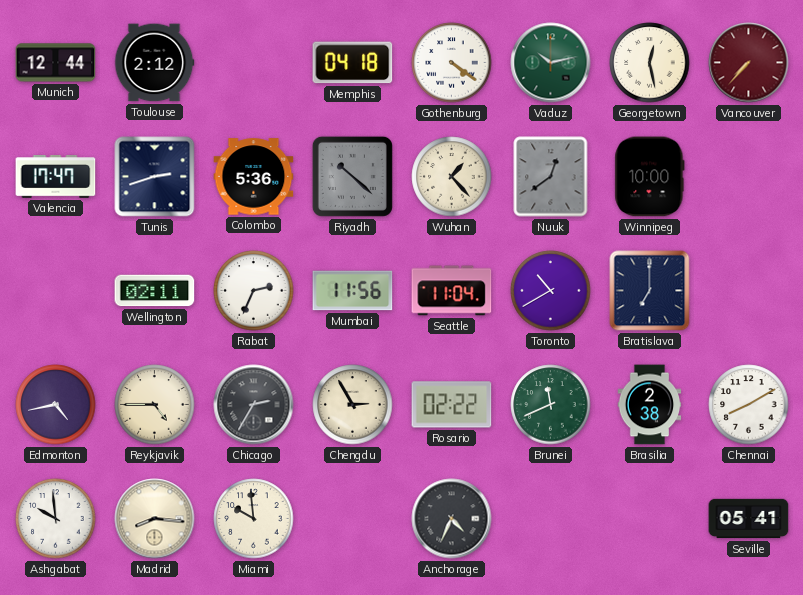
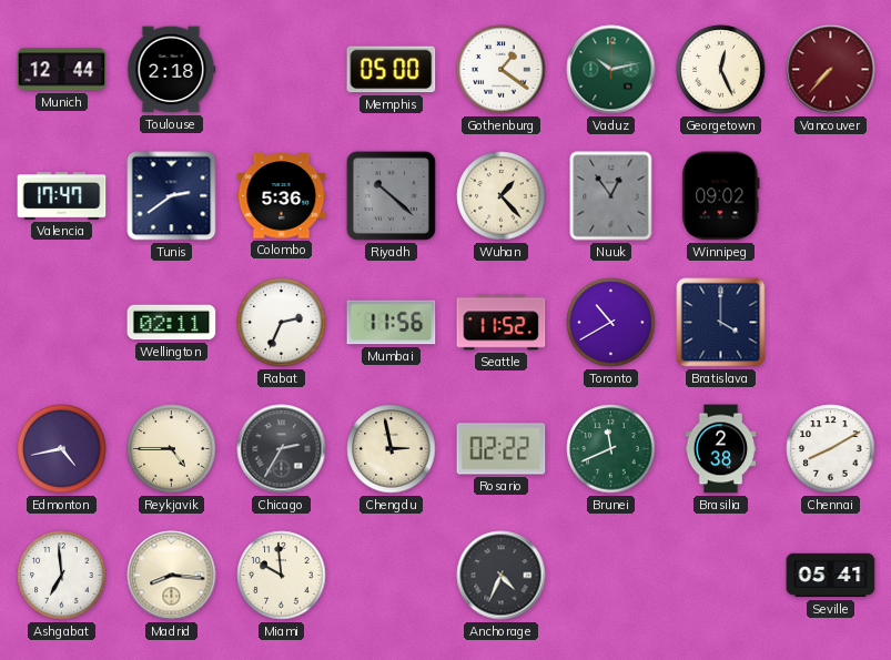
Toulouse: 2:12 -> 2:18 (171, 70)
Memphis: 04:18 -> 05:00 (392, 70)
Gothenburg: 4:21 -> 1:21 (502, 70)
Georgetown: 12:28 -> 12:26 (721, 70)
Tunis: 2:42 -> 2:39 (172, 196)
Nuuk: 12:39 -> 12:54 (611, 196)
Winnipeg: 10:00 -> 09:02 (721, 196)
Seattle: 11:04 -> 11:52 (502, 323)
Bratislava: 7:00 -> 4:00 (721, 323)
Chengdu: 2:55 -> 2:58 (392, 449)
Ashgabat: 9:59 -> 6:59 (62, 576)
